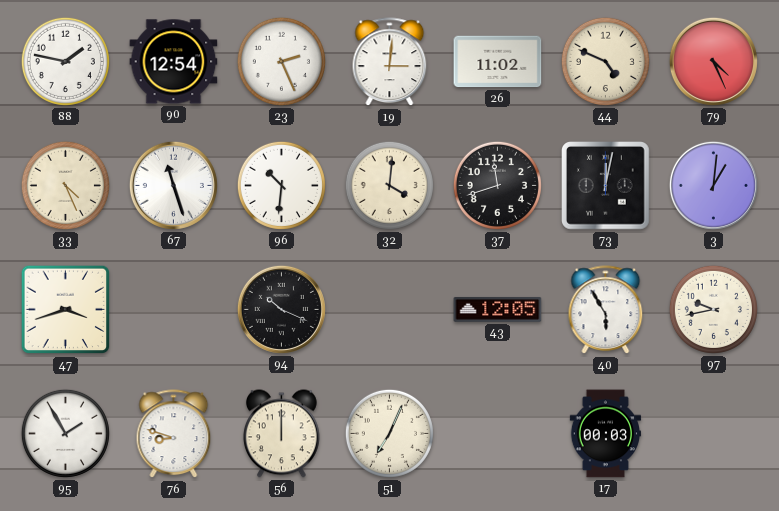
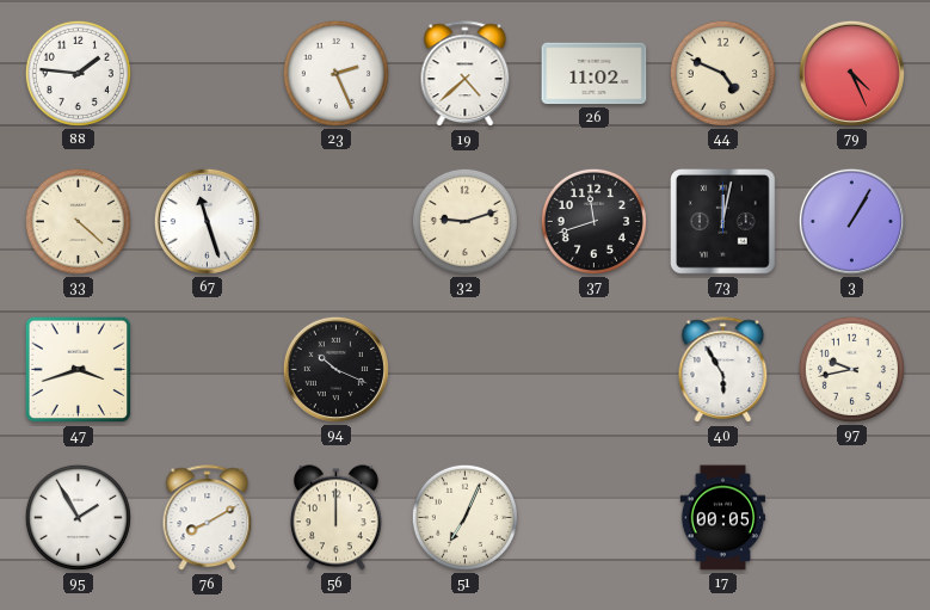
88: 1:47 -> 1:46 (78, 73)
90: 12:54 -> none (174, 62)
19: 3:01 -> 4:38 (466, 74)
33: 4:26 -> 4:22 (78, 221)
96: 10:31 -> none (281, 185)
32: 4:01 -> 9:12 (464, 221)
3: 1:01 -> 1:05 (851, 221)
43: 12:05 -> none (498, 310)
76: 8:48 -> 8:10 (208, 518)
17: 00:03 -> 00:05 (723, 518)
